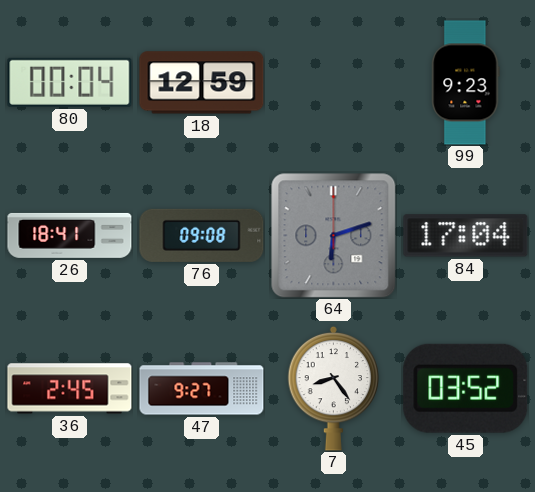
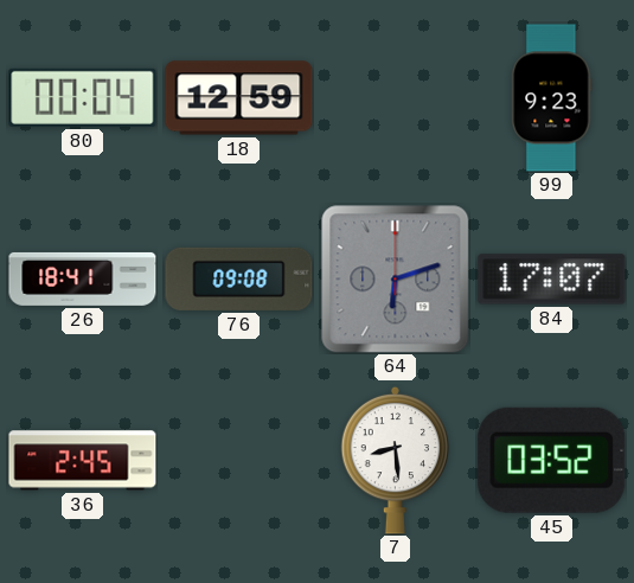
84: 17:04 -> 17:07 (552, 280)
47: 9:27 -> none (202, 389)
7: 8:24 -> 8:29 (396, 460)
